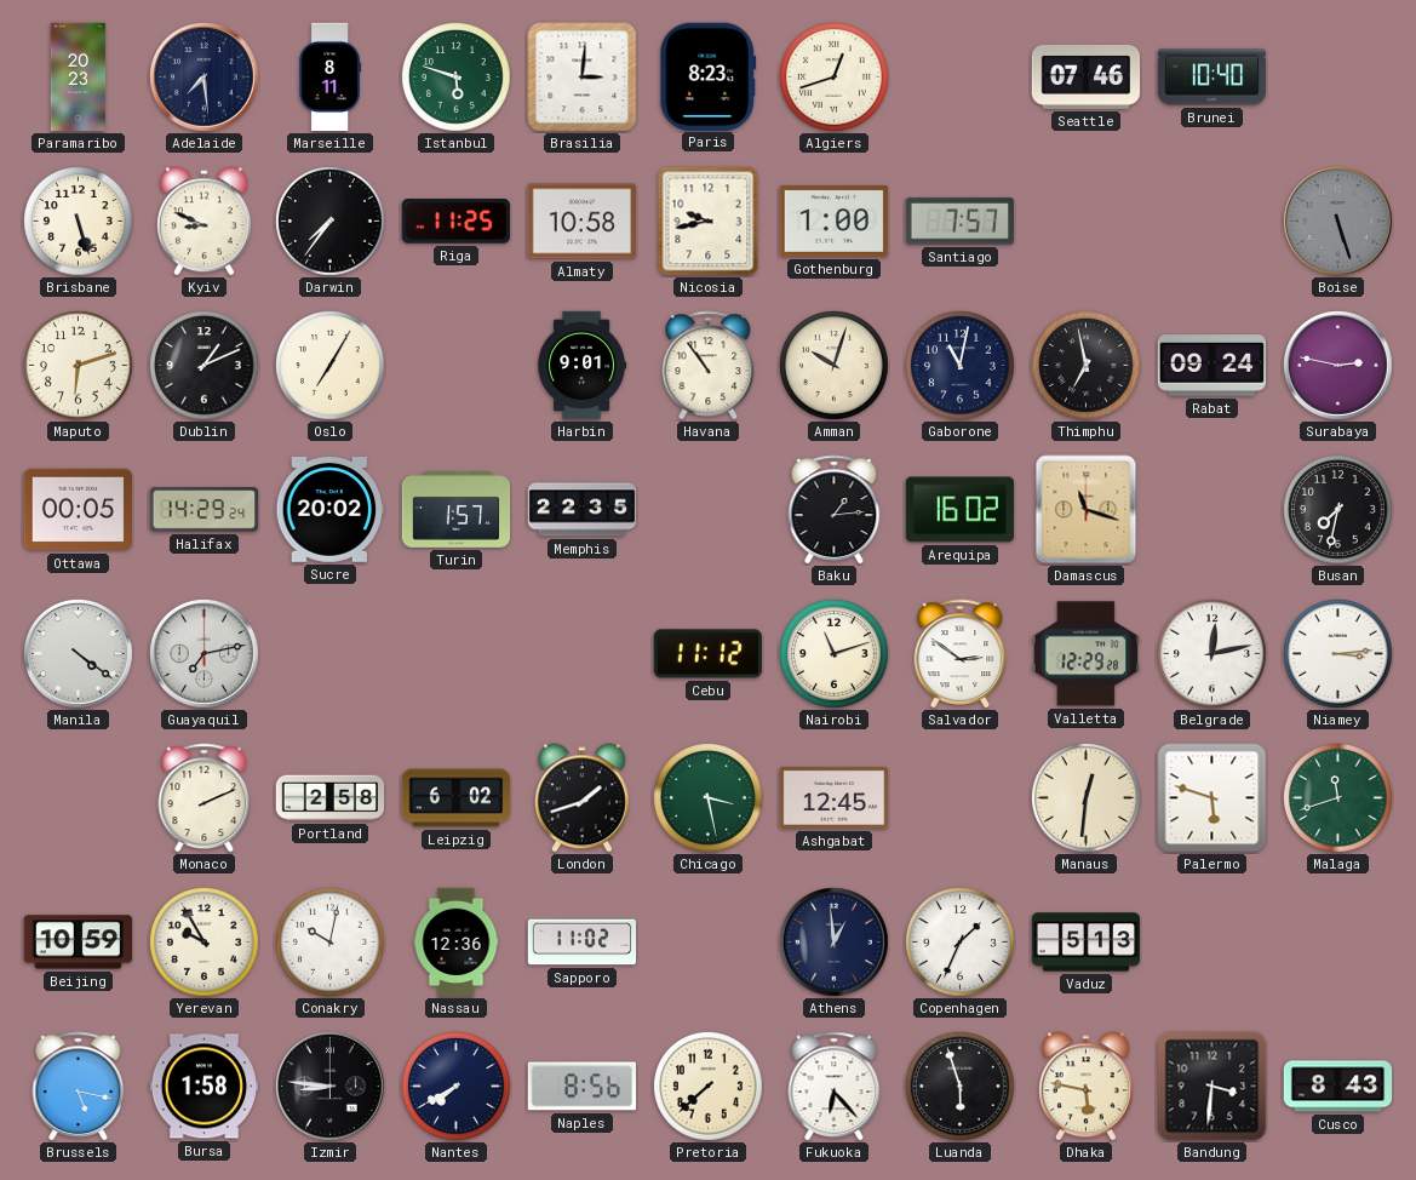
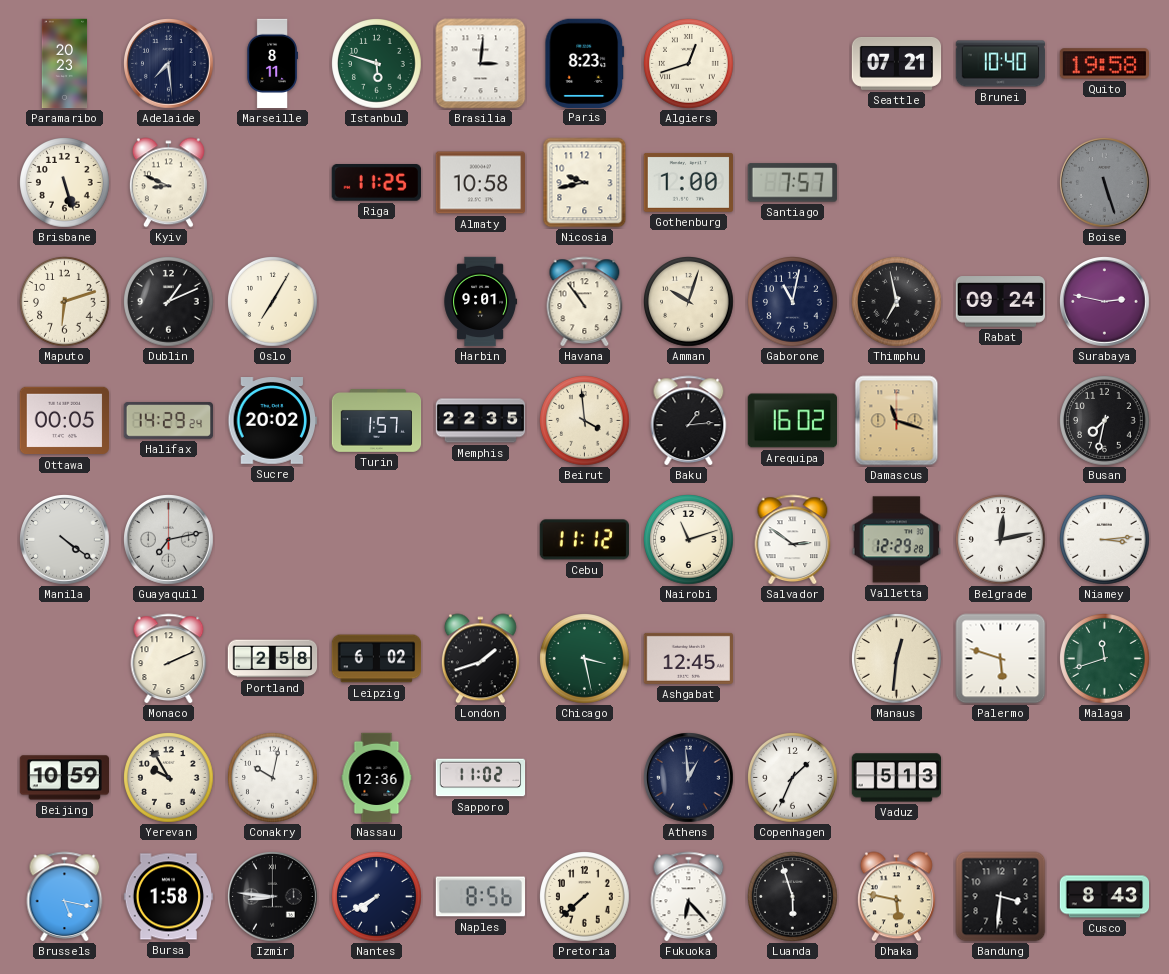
Seattle: 07:46 -> 07:21 (897, 63)
Quito: none -> 19:58 (1104, 64)
Darwin: 7:36 -> none (331, 222)
Beirut: none -> 3:59 (585, 421)
